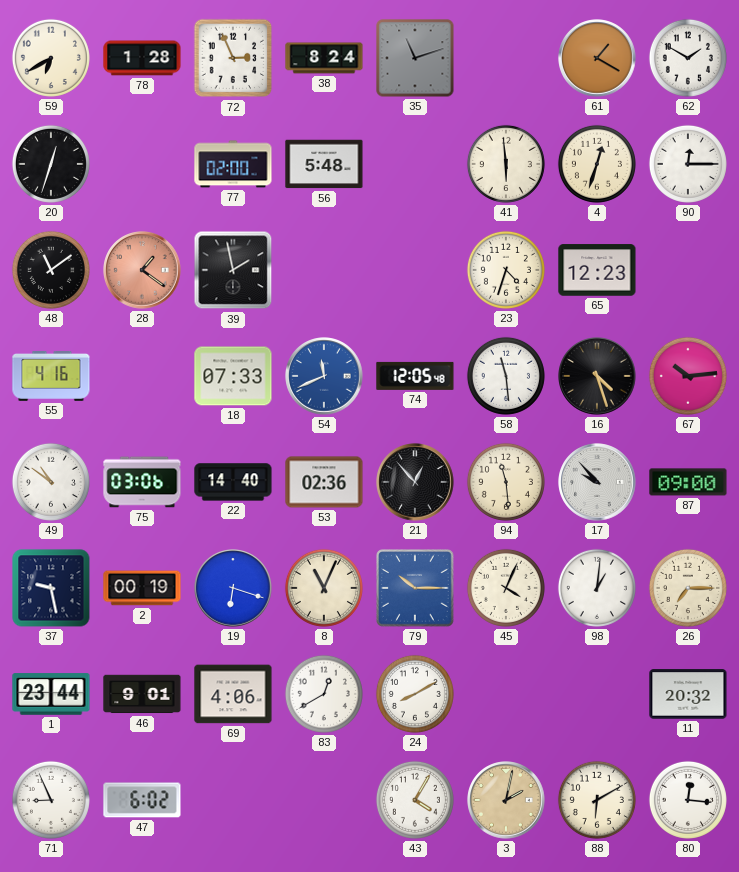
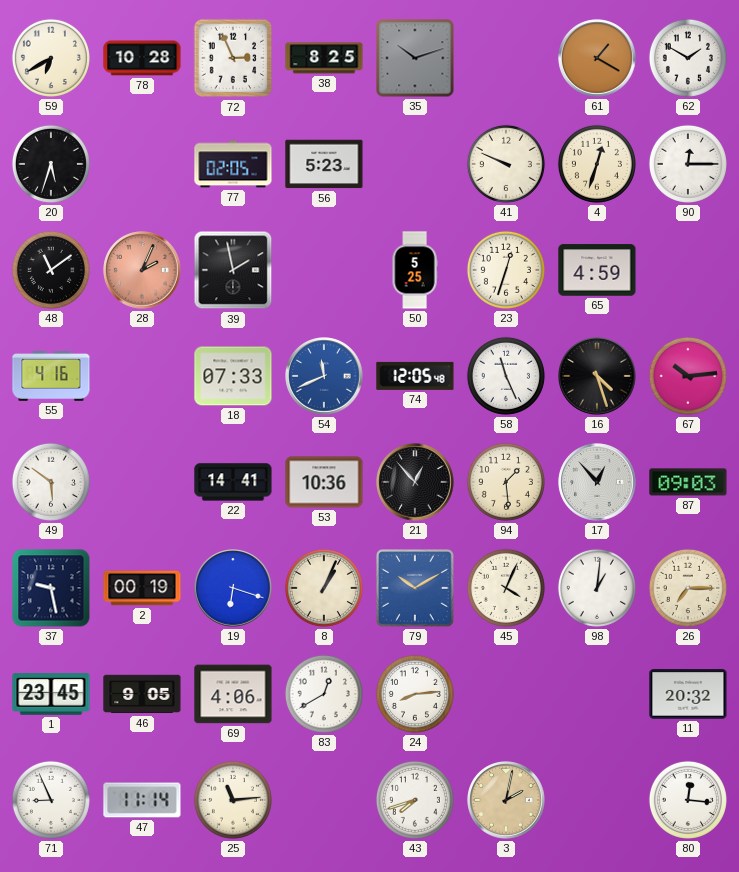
78: 1:28 -> 10:28 (142, 58)
38: 8:24 -> 8:25 (324, 58)
35: 11:12 -> 10:12 (415, 58)
20: 12:33 -> 5:33 (51, 164)
77: 02:00 -> 02:05 (233, 164)
56: 5:48 -> 5:23 (324, 164)
41: 5:59 -> 9:49 (506, 164)
28: 1:21 -> 2:04 (142, 270)
50: none -> 5:25 (415, 270)
23: 4:33 -> 12:33 (506, 270)
65: 12:23 -> 4:59 (597, 270)
58: 11:29 -> 11:26 (506, 376)
49: 10:51 -> 5:51 (51, 482)
75: 03:06 -> none (142, 482)
22: 14:40 -> 14:41 (233, 482)
53: 02:36 -> 10:36 (324, 482)
94: 11:29 -> 1:29 (506, 482)
17: 9:53 -> 12:53 (597, 482)
87: 09:00 -> 09:03 (688, 482)
8: 11:04 -> 1:04 (324, 588)
79: 10:15 -> 10:10 (416, 589)
1: 23:44 -> 23:45 (51, 694)
46: 9:01 -> 9:05 (142, 694)
24: 8:10 -> 8:14 (415, 694)
47: 6:02 -> 11:14 (142, 800)
25: none -> 11:14 (233, 800)
43: 4:05 -> 7:42 (415, 800)
88: 6:10 -> none (597, 800)
